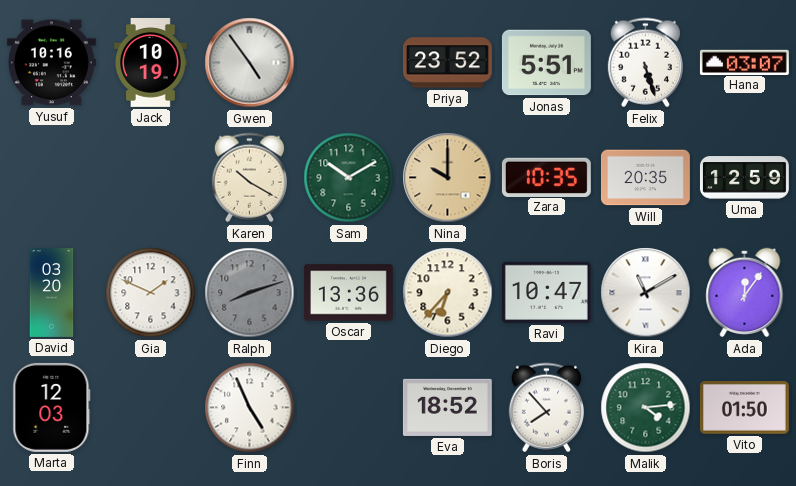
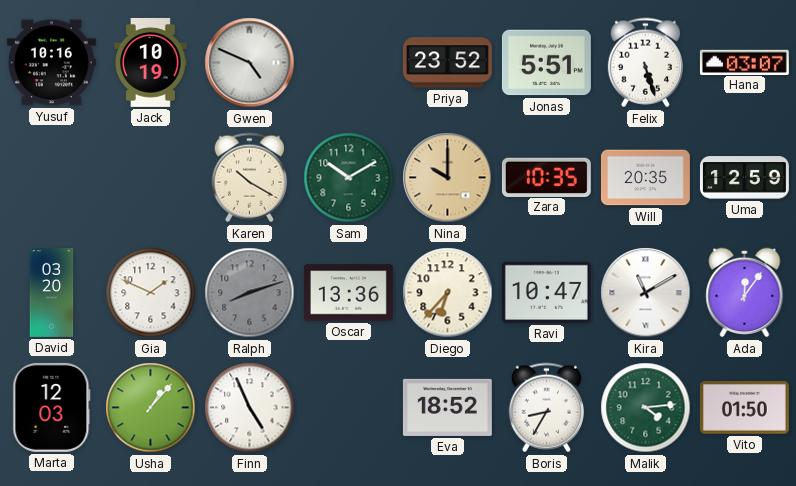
Gwen: 4:54 -> 4:49 (250, 63)
Usha: none -> 1:07 (151, 408)
Boris: 7:53 -> 8:35 (546, 408)
